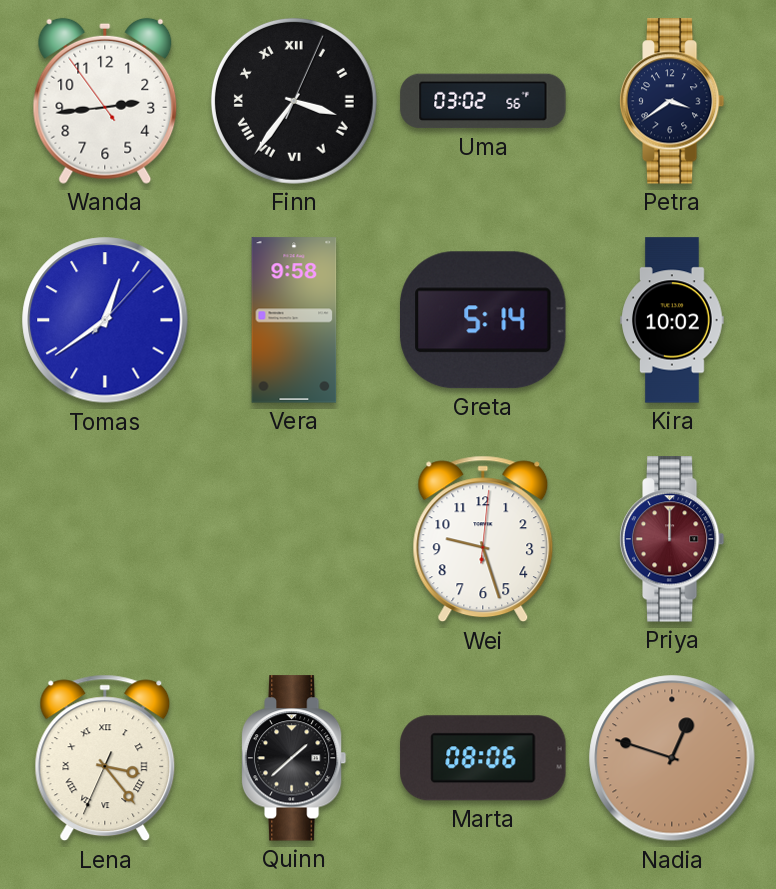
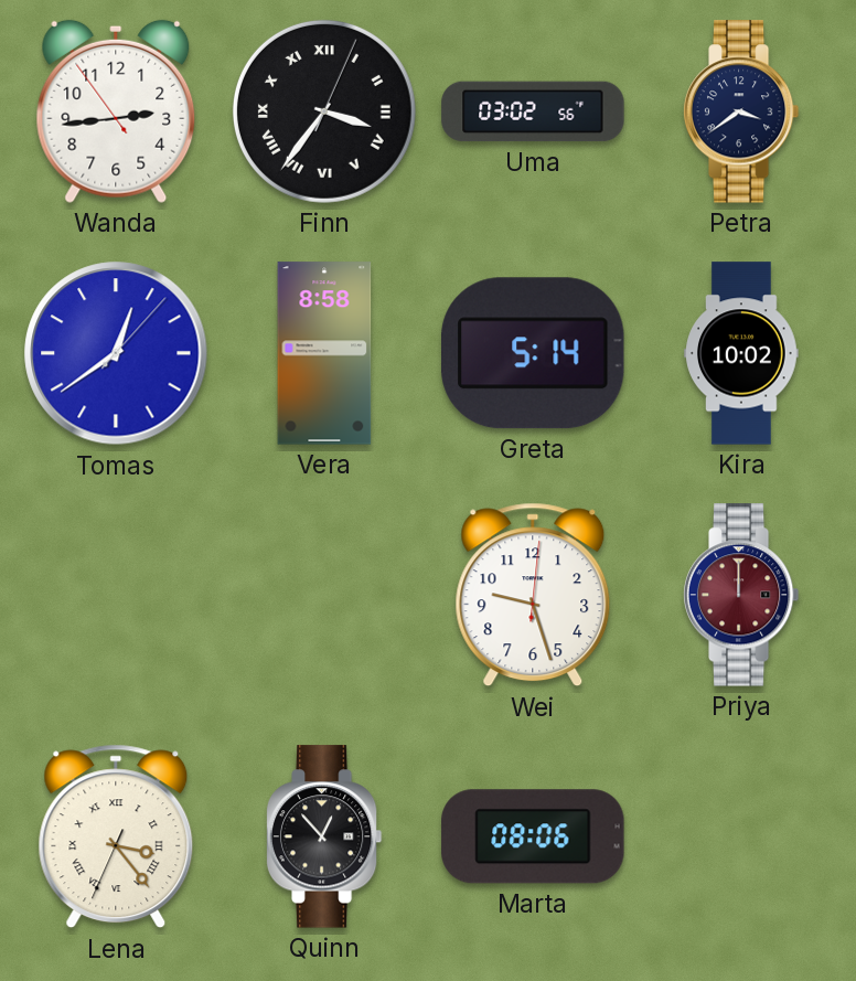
Vera: 9:58 -> 8:58 (324, 353)
Quinn: 1:38 -> 12:53 (324, 836)
Nadia: 12:48 -> none (672, 758)
